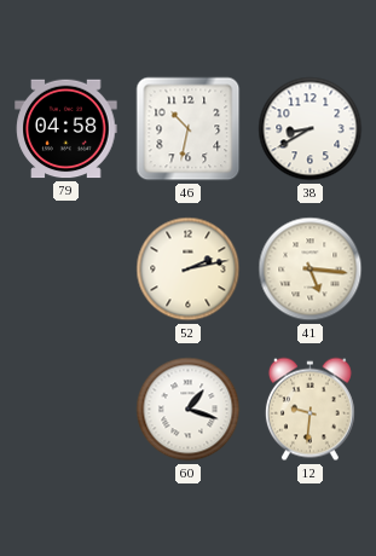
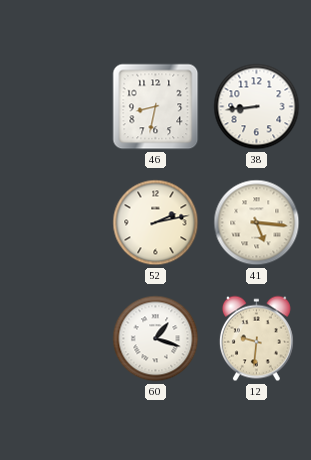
79: 04:58 -> none (66, 129)
46: 10:32 -> 8:32 (156, 107)
38: 8:40 -> 8:44 (257, 107)
